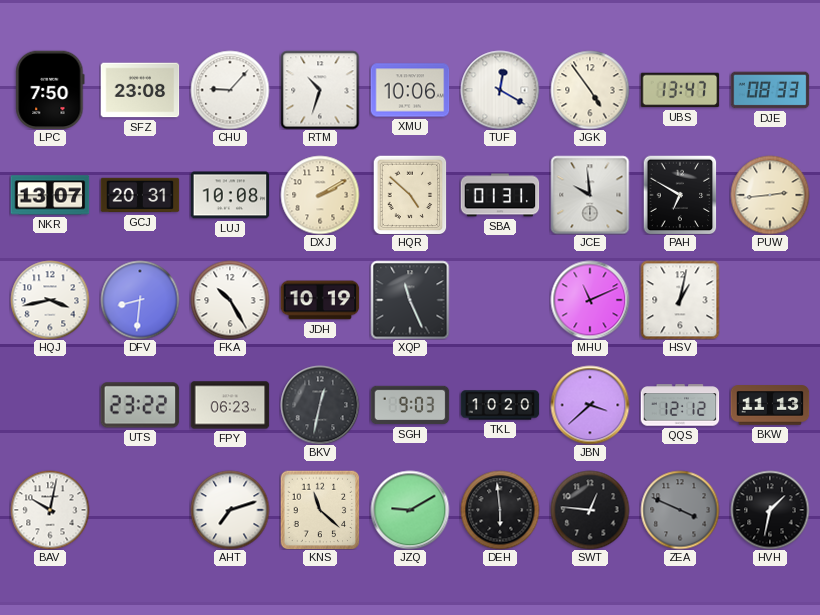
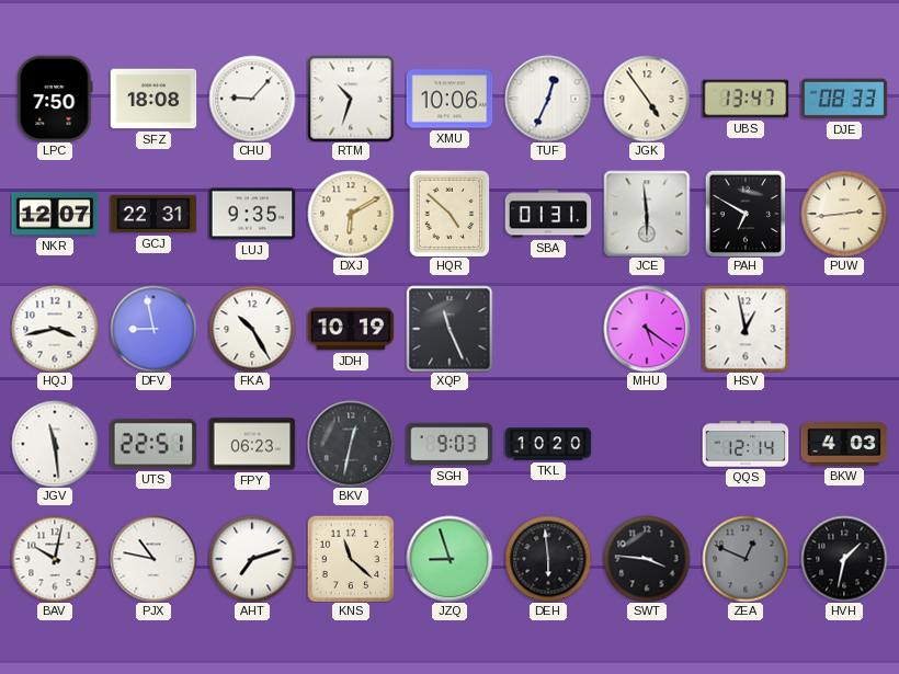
SFZ: 23:08 -> 18:08 (153, 99)
TUF: 12:20 -> 12:34 (548, 99)
NKR: 13:07 -> 12:07 (55, 214)
GCJ: 20:31 -> 22:31 (153, 214)
LUJ: 10:08 -> 9:35 (252, 214)
DXJ: 2:10 -> 6:10 (351, 214)
JCE: 9:59 -> 5:59 (647, 214)
DFV: 8:31 -> 8:58 (153, 329)
MHU: 11:11 -> 5:21 (647, 329)
HSV: 1:02 -> 12:58 (746, 329)
JGV: none -> 11:29 (55, 444)
UTS: 23:22 -> 22:51 (153, 444)
JBN: 3:38 -> none (590, 405)
QQS: 12:12 -> 12:14 (746, 444)
BKW: 11:13 -> 4:03 (844, 444)
PJX: none -> 10:47 (153, 559)
JZQ: 9:10 -> 8:57 (450, 559)
SWT: 12:46 -> 3:46 (647, 559)
ZEA: 3:49 -> 12:49 (746, 559)
